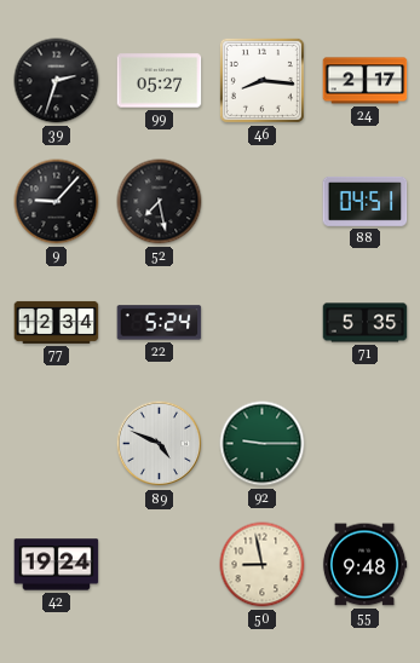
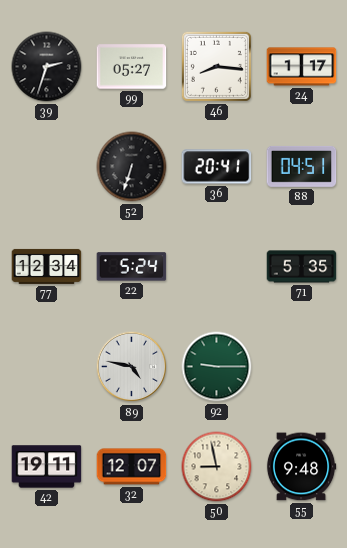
24: 2:17 -> 1:17 (302, 67)
9: 9:07 -> none (57, 202)
52: 7:28 -> 6:33 (132, 167)
36: none -> 20:41 (217, 167)
89: 4:49 -> 4:47 (132, 367)
42: 19:24 -> 19:11 (47, 467)
32: none -> 12:07 (132, 467)
